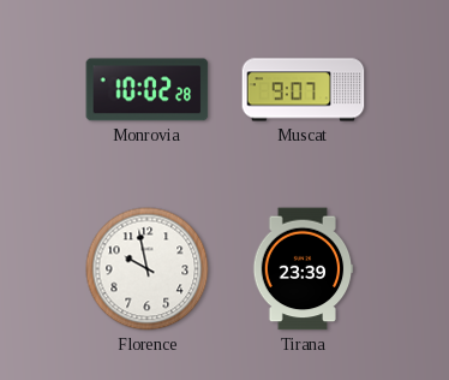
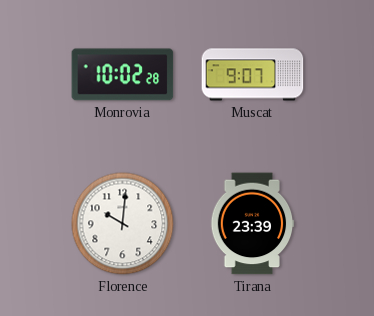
Florence: 9:58 -> 10:01 (123, 224)
